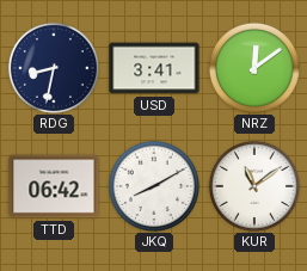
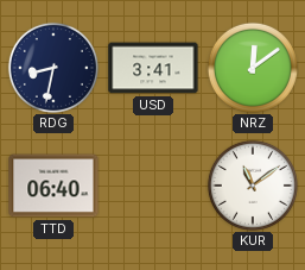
TTD: 06:42 -> 06:40 (53, 186)
JKQ: 8:10 -> none (154, 186)
